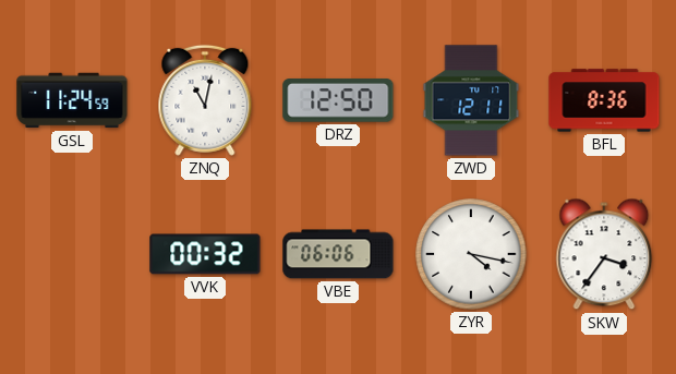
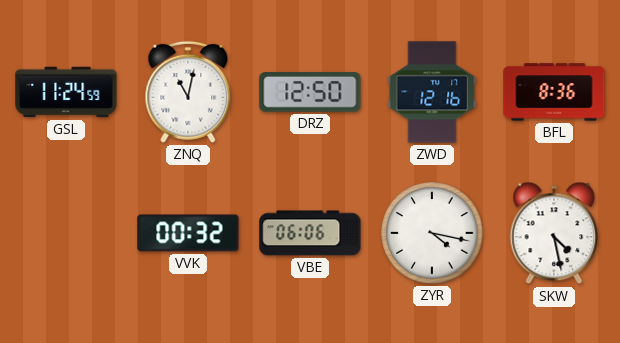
ZWD: 12:11 -> 12:16 (432, 92)
SKW: 3:36 -> 4:28 (554, 233)
